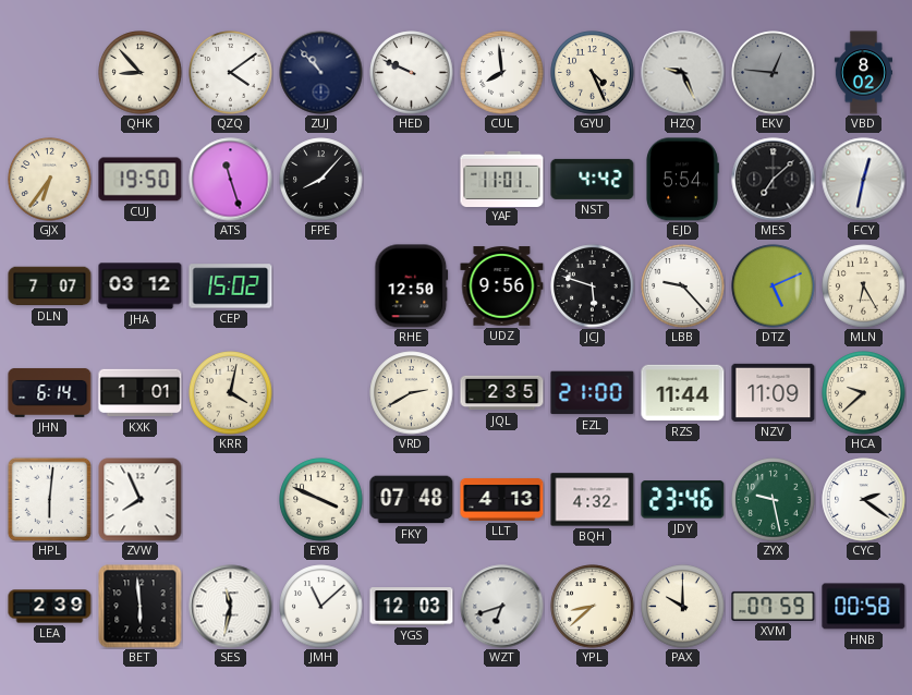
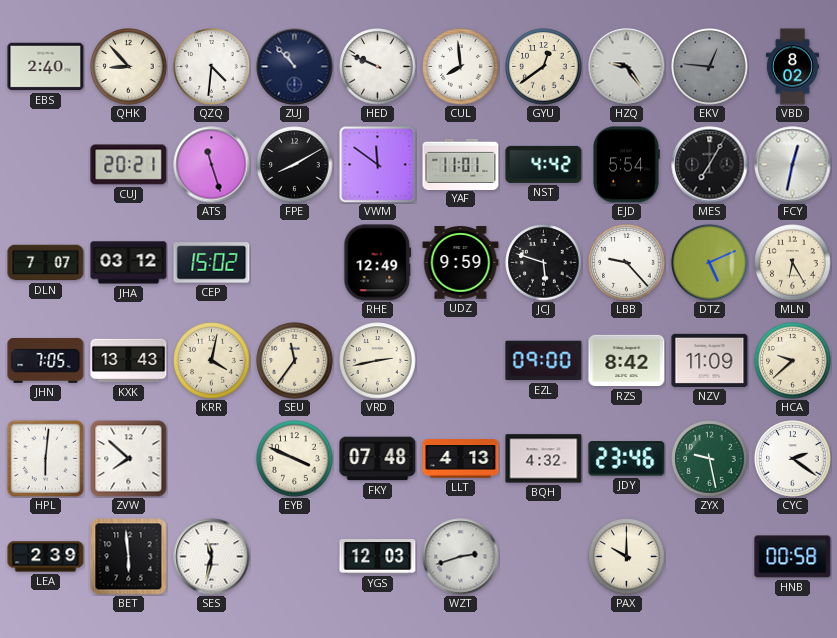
EBS: none -> 2:40 (46, 67)
QZQ: 4:09 -> 4:31 (212, 67)
GYU: 4:26 -> 12:39 (544, 67)
HZQ: 9:26 -> 9:24 (627, 67)
GJX: 6:36 -> none (50, 180)
CUJ: 19:50 -> 20:21 (129, 165)
FPE: 8:07 -> 8:10 (295, 165)
VWM: none -> 11:51 (378, 165)
MES: 7:08 -> 7:05 (710, 165)
RHE: 12:50 -> 12:49 (378, 263)
UDZ: 9:56 -> 9:59 (461, 263)
JHN: 6:14 -> 7:05 (46, 360)
KXK: 1:01 -> 13:43 (129, 361)
SEU: none -> 11:36 (295, 361)
VRD: 2:40 -> 2:43 (378, 361)
JQL: 2:35 -> none (502, 393)
EZL: 21:00 -> 09:00 (544, 361)
RZS: 11:44 -> 8:42 (627, 361)
ZVW: 7:56 -> 7:52 (129, 459)
JMH: 11:08 -> none (321, 607)
WZT: 6:42 -> 2:42 (461, 557)
YPL: 8:38 -> none (593, 607)
XVM: 07:59 -> none (774, 606)
